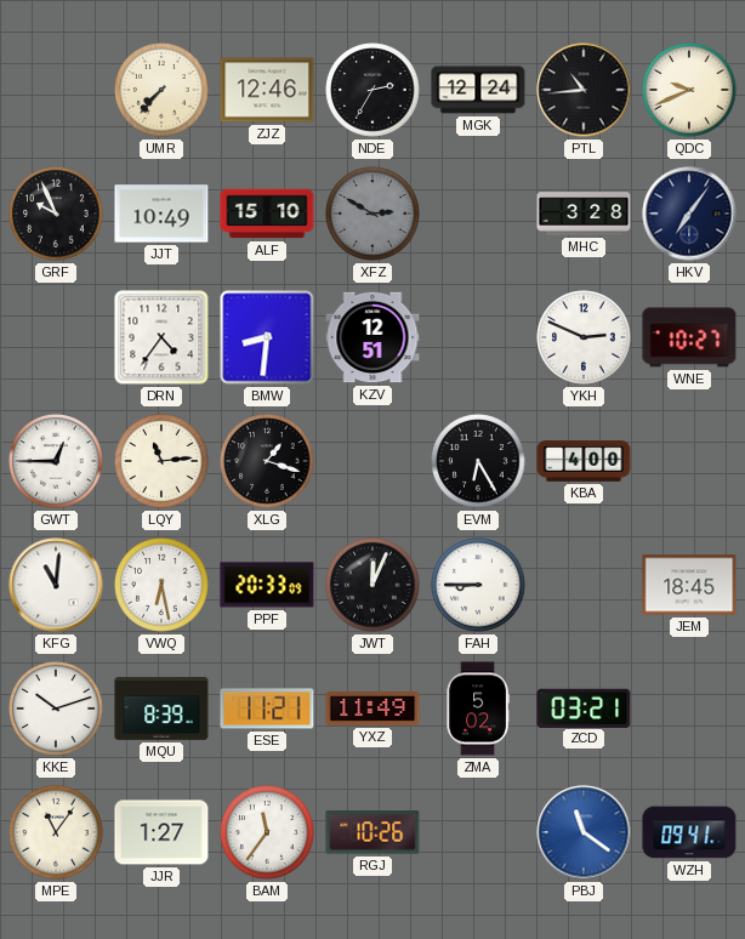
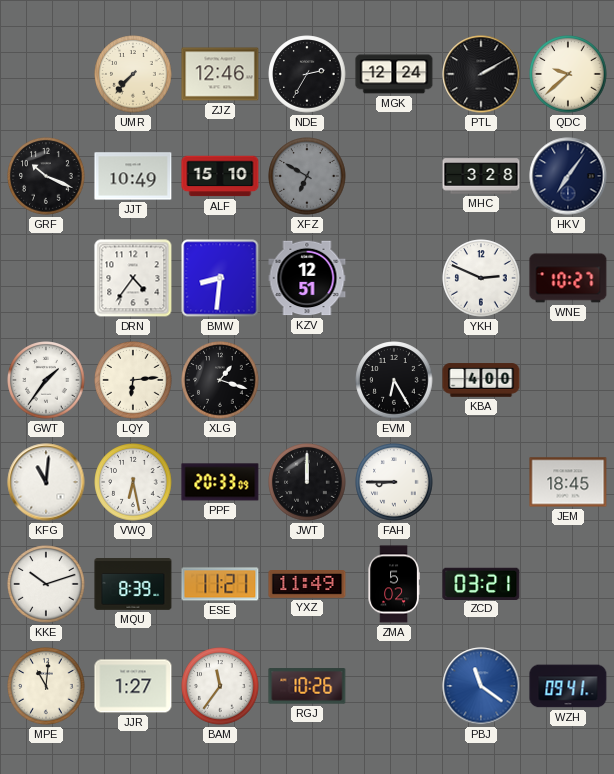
PTL: 10:44 -> 2:10 (481, 74)
QDC: 9:41 -> 9:38 (568, 74)
GRF: 9:56 -> 10:19 (46, 176)
XFZ: 2:50 -> 6:50 (307, 176)
GWT: 12:45 -> 1:36 (46, 380)
LQY: 11:14 -> 6:14 (133, 380)
JWT: 12:04 -> 12:00 (307, 482)
MPE: 11:06 -> 11:01 (46, 686)
